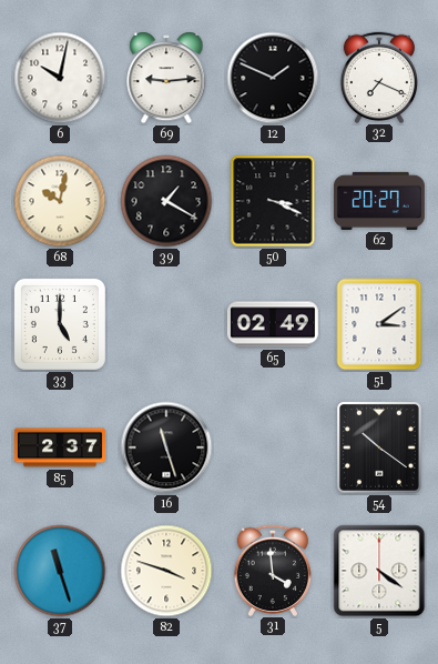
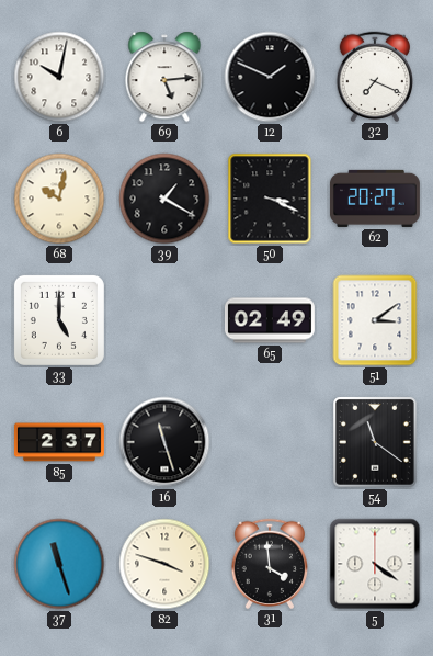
69: 9:14 -> 5:14 (164, 77)
54: 10:21 -> 11:21 (375, 442)
